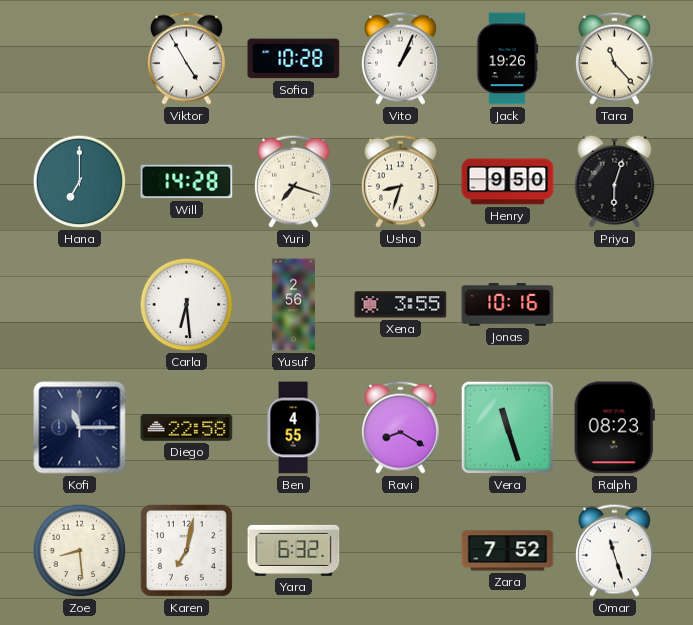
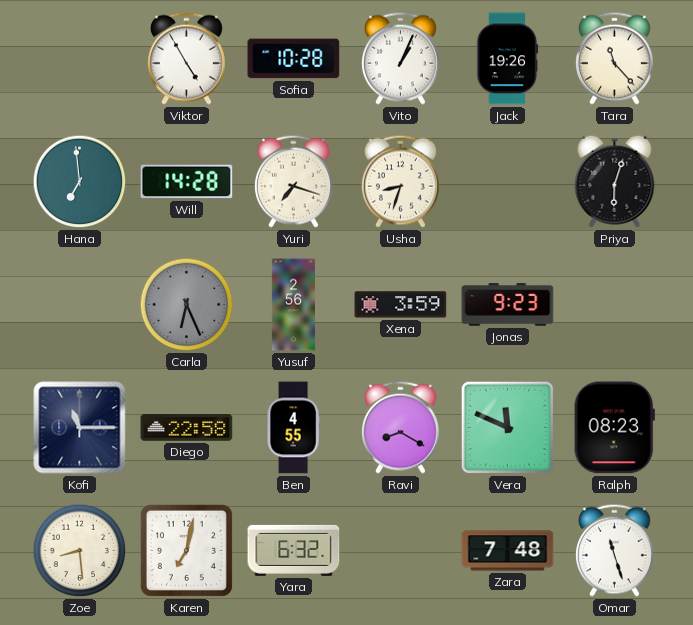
Hana: 7:00 -> 6:59 (80, 182)
Henry: 9:50 -> none (508, 182)
Carla: 6:29 -> 6:26 (187, 305)
Carla dial: white -> grey (187, 305)
Xena: 3:55 -> 3:59 (401, 305)
Jonas: 10:16 -> 9:23 (508, 305)
Vera: 11:27 -> 11:49 (508, 428)
Zara: 7:52 -> 7:48 (508, 551)
